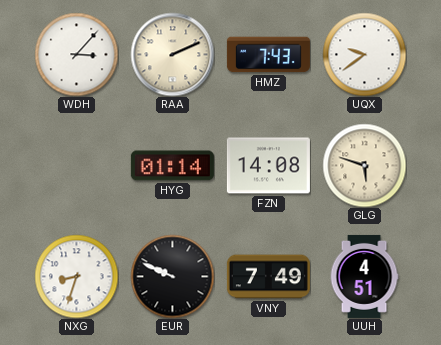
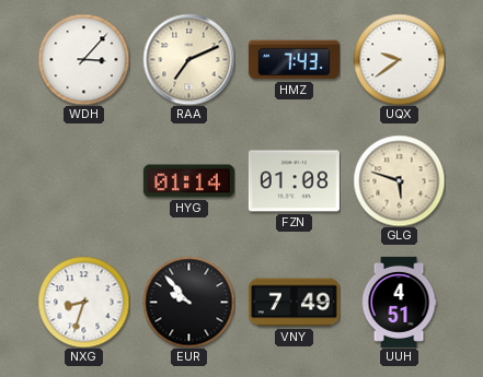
RAA: 2:11 -> 7:11 (188, 59)
FZN: 14:08 -> 01:08 (294, 181)
EUR: 9:49 -> 9:53 (188, 302)
